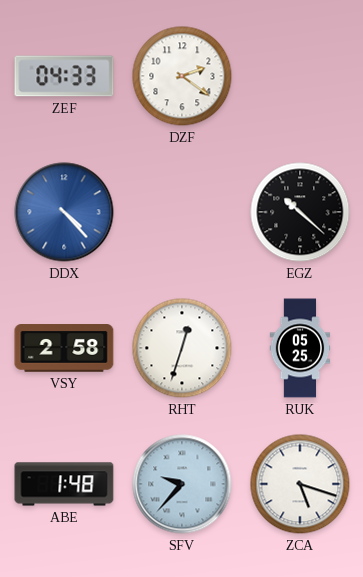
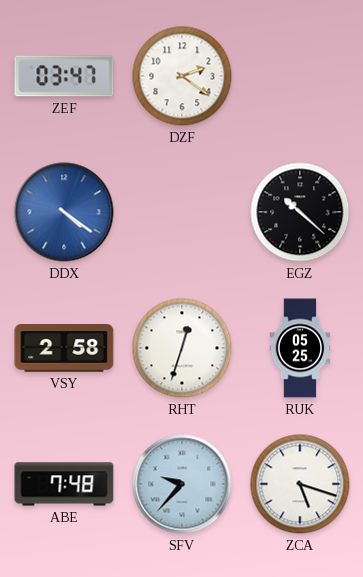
ZEF: 04:33 -> 03:47 (64, 76)
DDX: 4:23 -> 4:21 (64, 212)
ABE: 1:48 -> 7:48 (64, 484)
